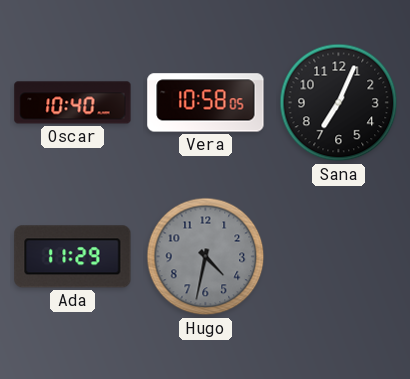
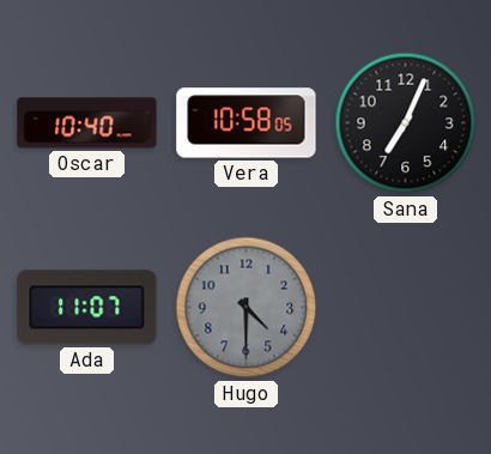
Ada: 11:29 -> 11:07 (87, 308)
Hugo: 4:32 -> 4:30 (247, 308)
